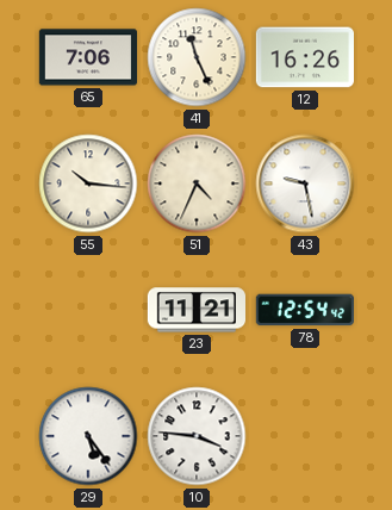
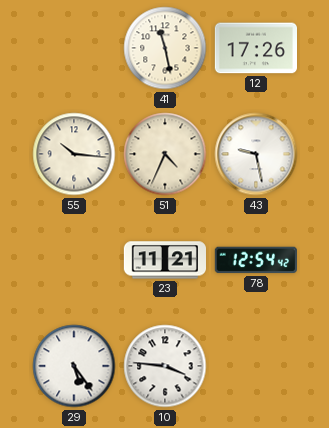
65: 7:06 -> none (87, 57)
41: 11:26 -> 11:28 (165, 48)
12: 16:26 -> 17:26 (255, 48)
